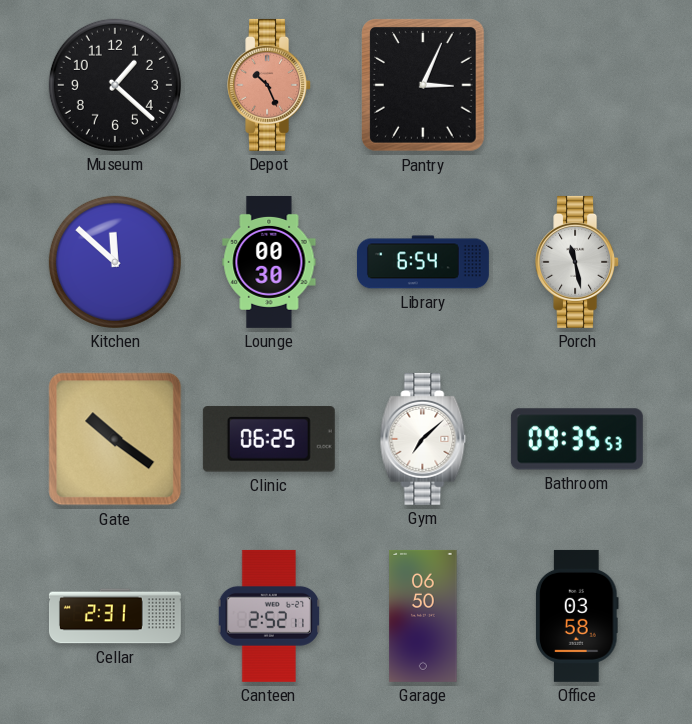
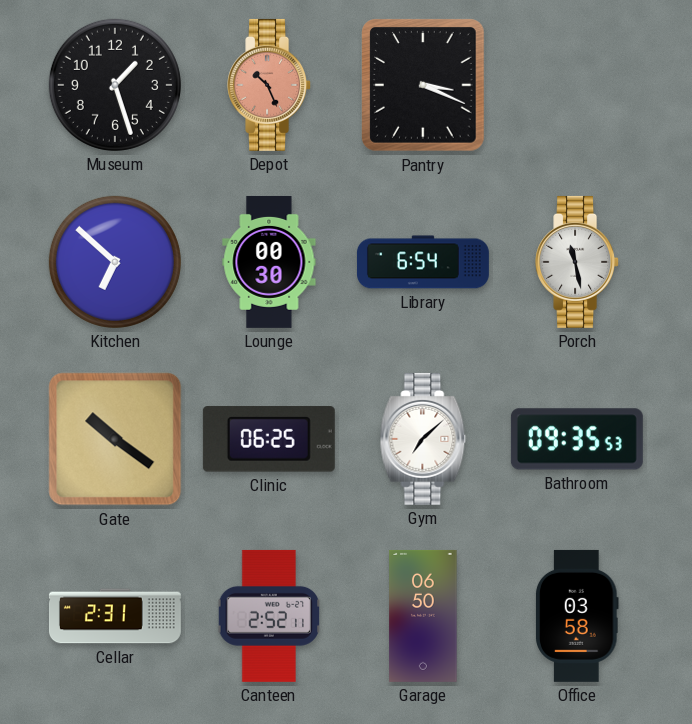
Museum: 1:22 -> 1:27 (115, 85)
Pantry: 3:04 -> 3:19 (423, 85)
Kitchen: 11:52 -> 6:52 (115, 262)
